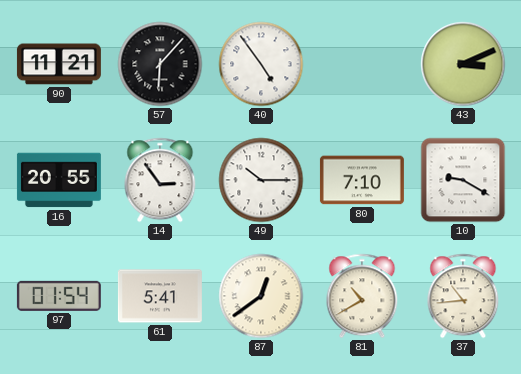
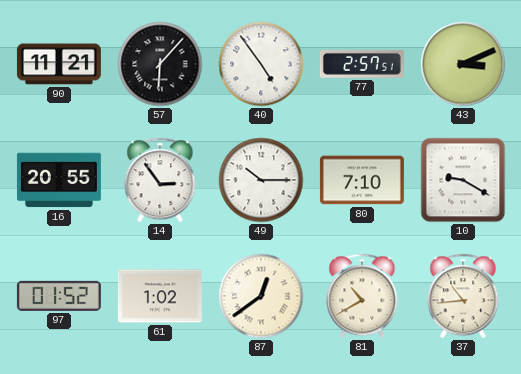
77: none -> 2:57 (362, 64)
97: 01:54 -> 01:52 (59, 296)
61: 5:41 -> 1:02 (160, 296)
